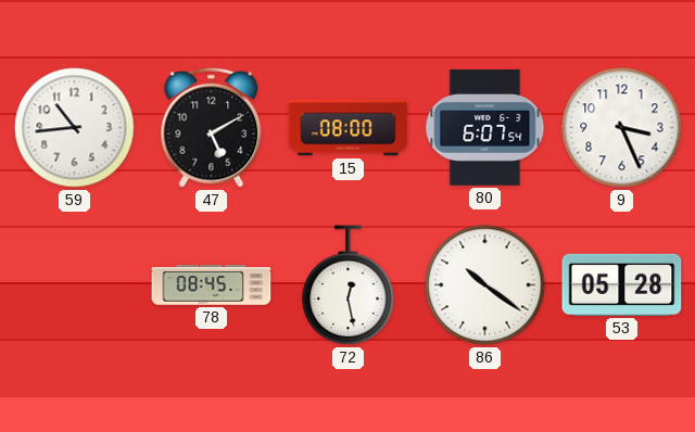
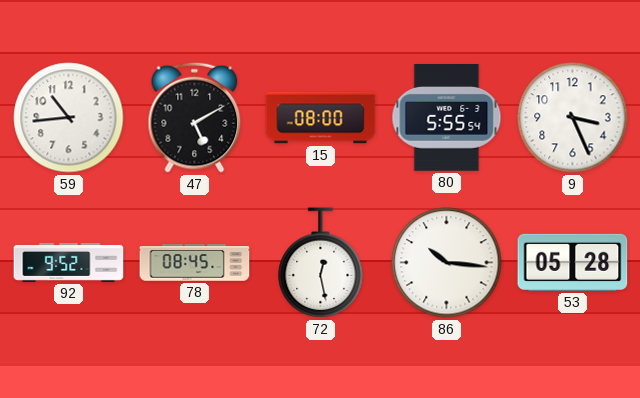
80: 6:07 -> 5:55 (447, 118)
92: none -> 9:52 (69, 262)
86: 10:21 -> 10:16 (447, 263)
